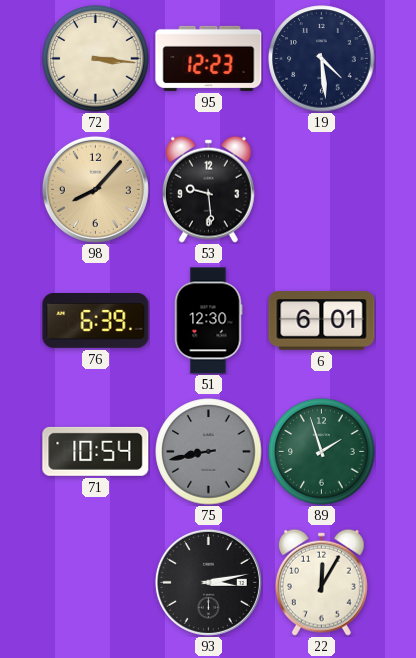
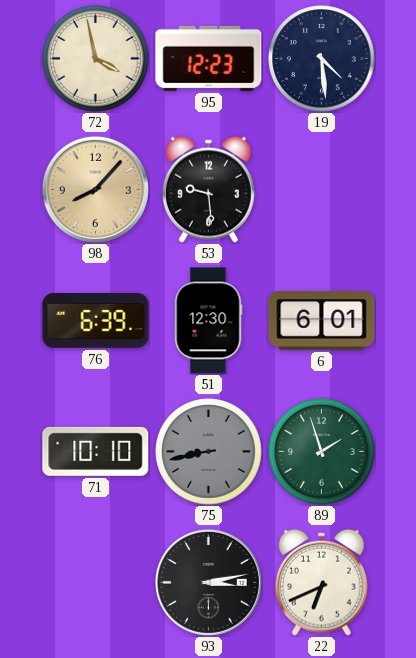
72: 3:16 -> 3:58 (96, 59)
71: 10:54 -> 10:10 (96, 451)
22: 12:05 -> 6:41 (321, 582)
